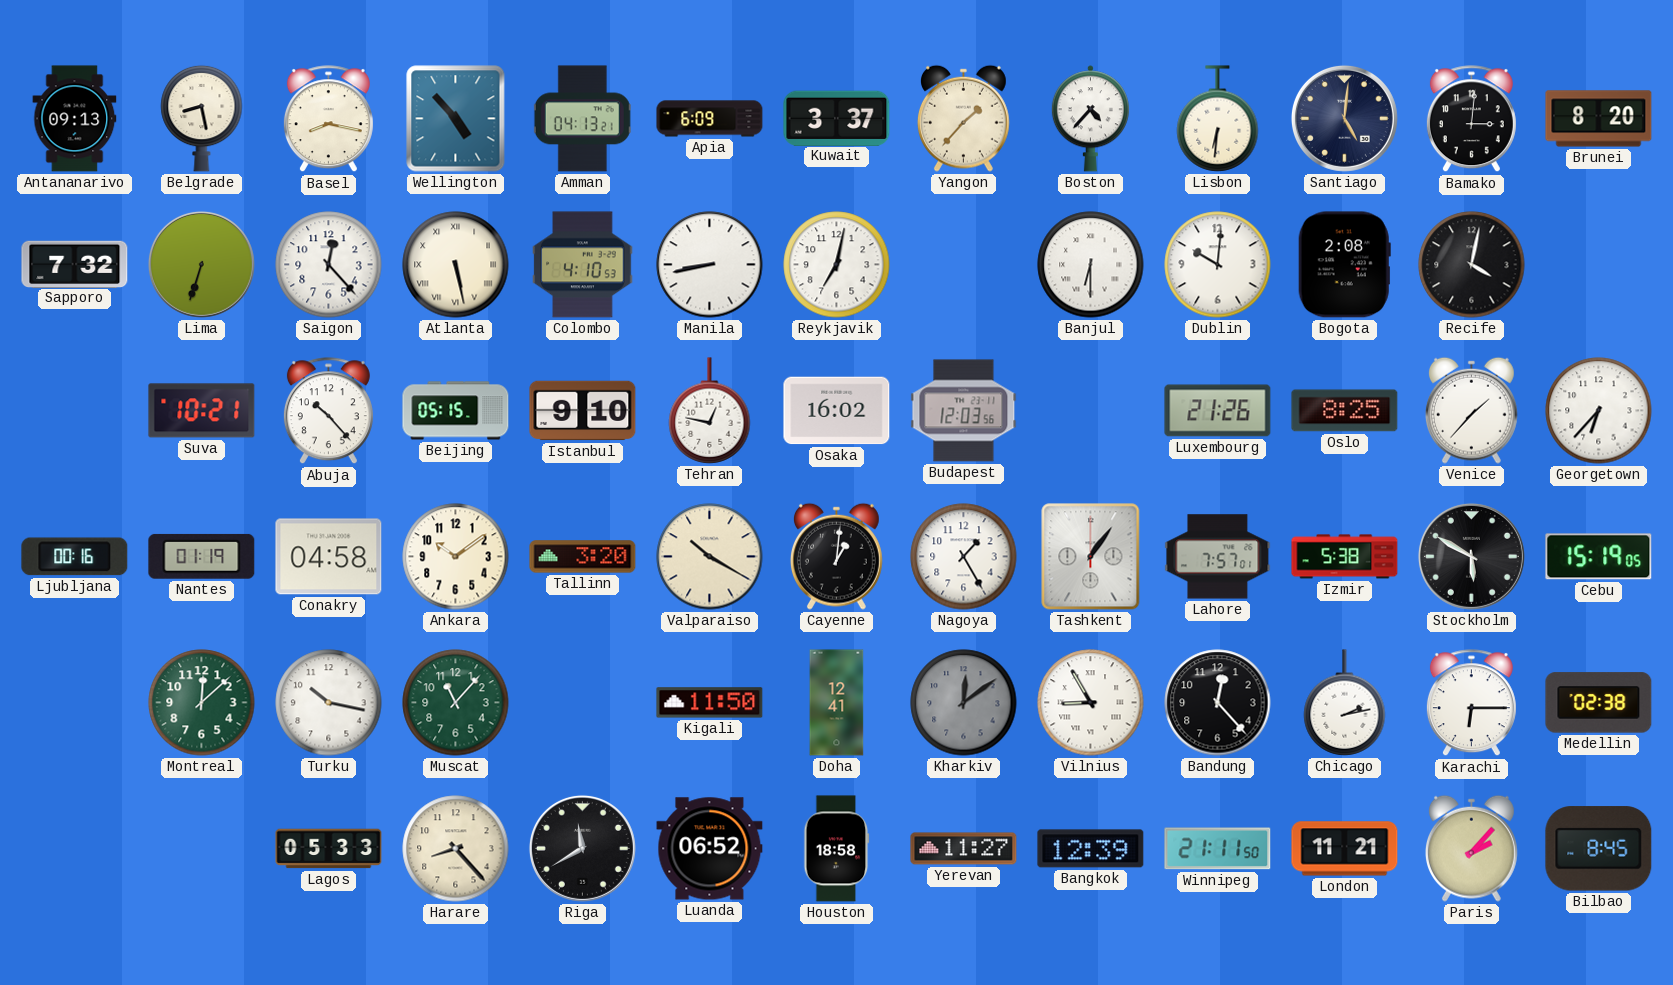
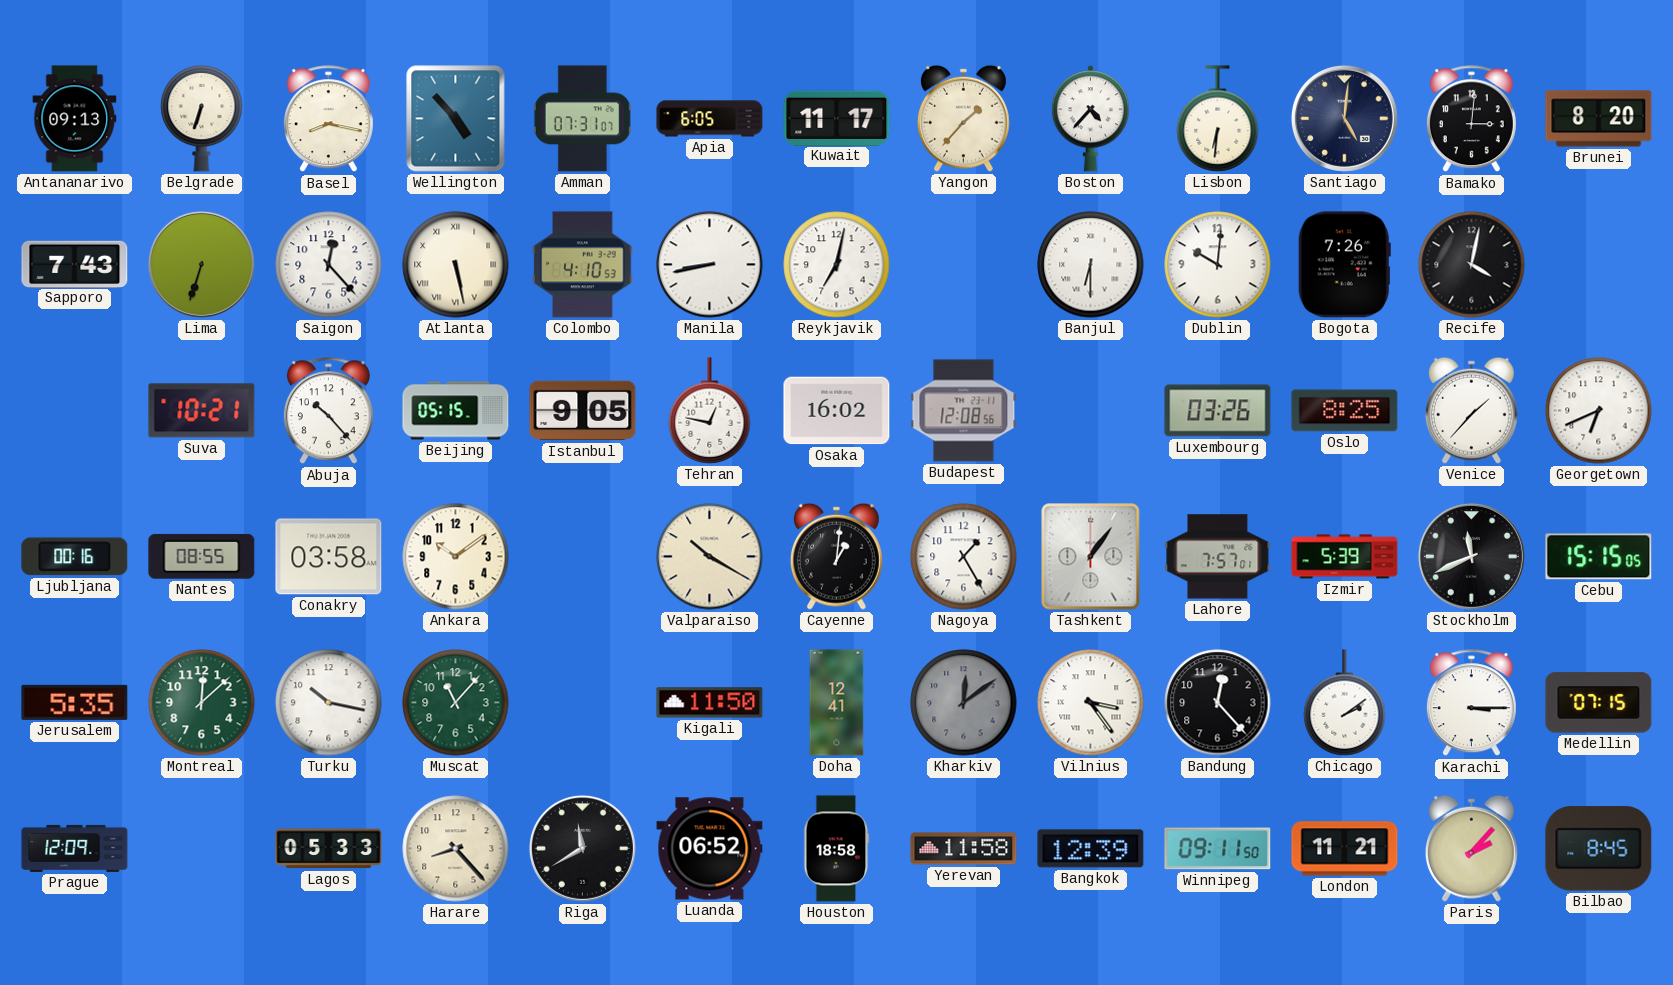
Belgrade: 8:28 -> 6:33 (202, 118)
Amman: 04:13 -> 07:31 (582, 119)
Apia: 6:09 -> 6:05 (710, 119)
Kuwait: 3:37 -> 11:17 (837, 118)
Sapporo: 7:32 -> 7:43 (75, 264)
Bogota: 2:08 -> 7:26 (1344, 265)
Istanbul: 9:10 -> 9:05 (583, 411)
Budapest: 12:03 -> 12:08 (964, 411)
Luxembourg: 21:26 -> 03:26 (1218, 411)
Georgetown: 6:37 -> 6:41 (1599, 411)
Nantes: 01:19 -> 08:55 (202, 556)
Conakry: 04:58 -> 03:58 (329, 557)
Tallinn: 3:20 -> none (583, 557)
Izmir: 5:38 -> 5:39 (1345, 557)
Stockholm: 5:50 -> 11:41 (1471, 556)
Cebu: 15:19 -> 15:15 (1599, 557)
Jerusalem: none -> 5:35 (75, 702)
Vilnius: 8:55 -> 3:24 (1091, 703)
Chicago: 2:13 -> 2:09 (1345, 703)
Karachi: 6:15 -> 3:15 (1471, 703)
Medellin: 02:38 -> 07:15 (1599, 703)
Prague: none -> 12:09 (75, 848)
Yerevan: 11:27 -> 11:58 (964, 849)
Winnipeg: 21:11 -> 09:11 (1218, 849)
